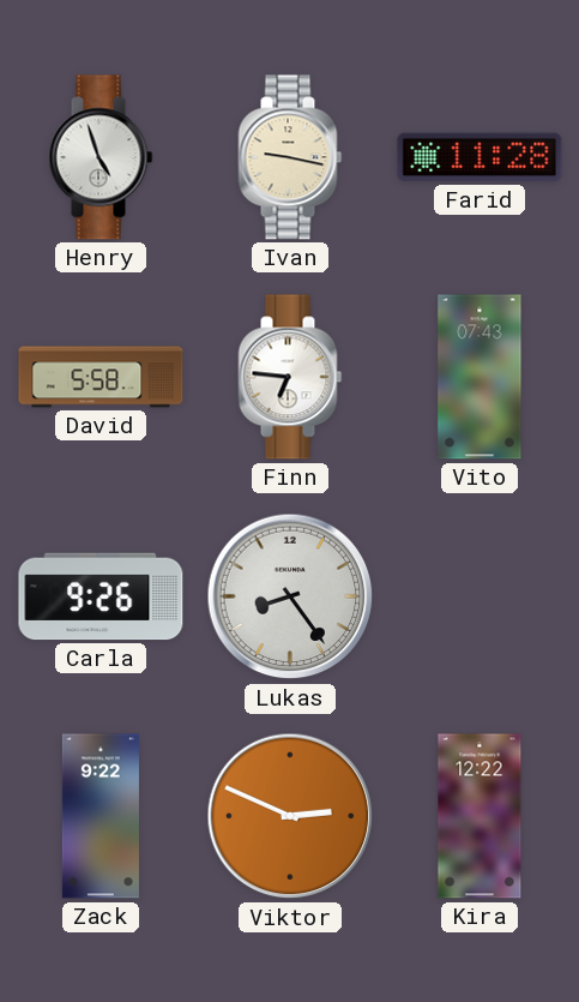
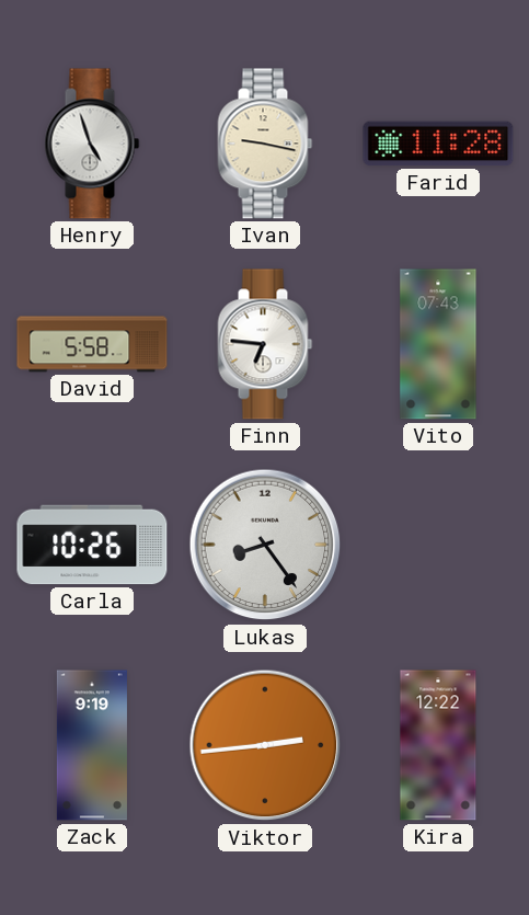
Carla: 9:26 -> 10:26 (92, 545)
Zack: 9:22 -> 9:19 (92, 745)
Viktor: 2:49 -> 2:44 (265, 745)
